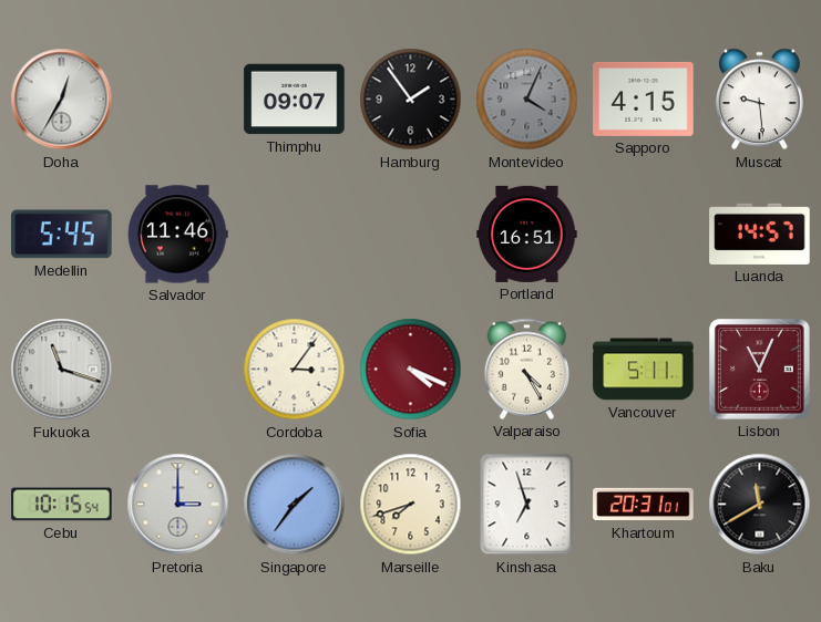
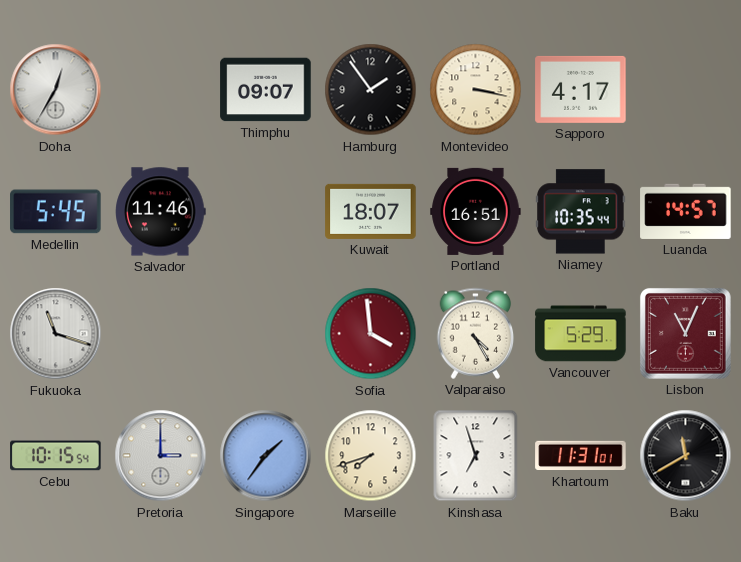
Montevideo: 4:04 -> 3:17 (476, 90)
Montevideo dial: grey -> cream (476, 90)
Sapporo: 4:15 -> 4:17 (581, 89)
Muscat: 9:29 -> none (760, 100)
Kuwait: none -> 18:07 (371, 211)
Niamey: none -> 10:35 (581, 212)
Cordoba: 3:06 -> none (295, 370)
Sofia: 4:19 -> 3:59 (371, 334)
Vancouver: 5:11 -> 5:29 (581, 334)
Khartoum: 20:31 -> 11:31 (581, 456)
